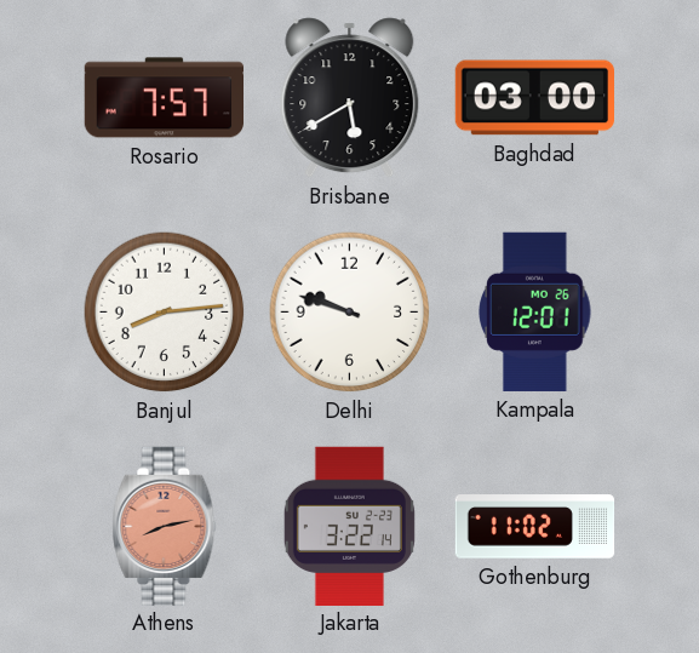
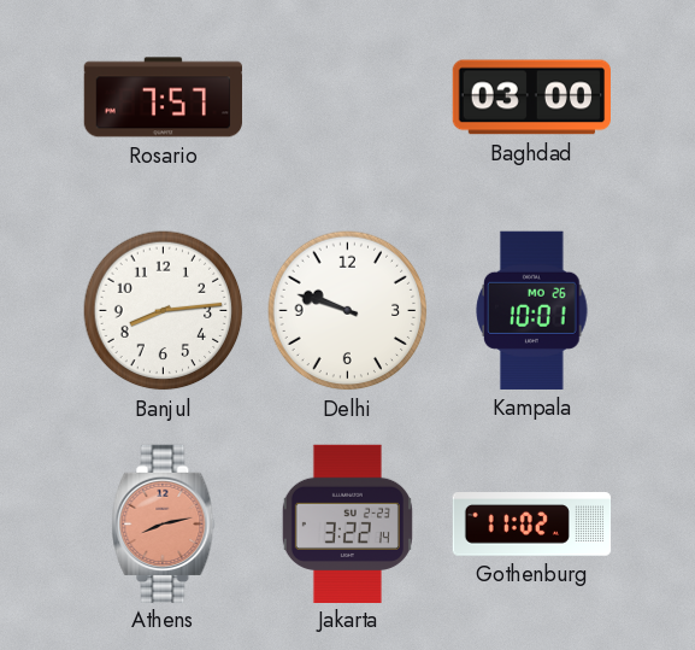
Brisbane: 5:40 -> none (350, 98)
Kampala: 12:01 -> 10:01 (532, 310)
